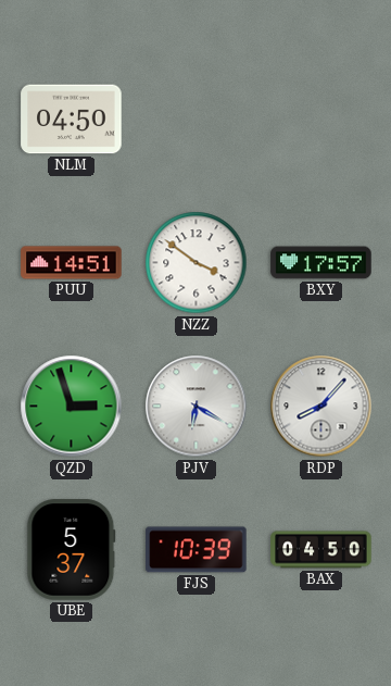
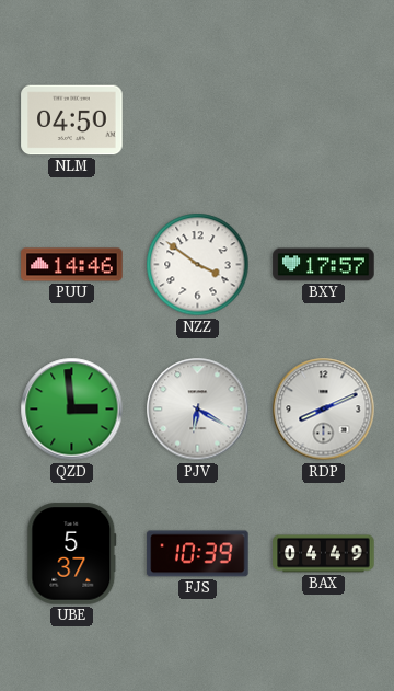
PUU: 14:51 -> 14:46 (72, 265)
QZD: 2:57 -> 2:59 (72, 410)
RDP: 8:07 -> 8:11 (324, 410)
BAX: 04:50 -> 04:49 (324, 554)
